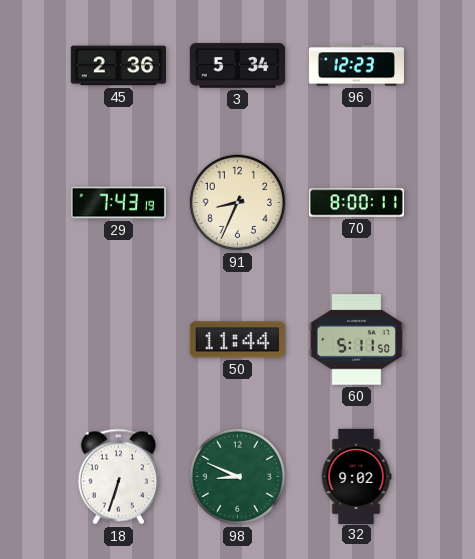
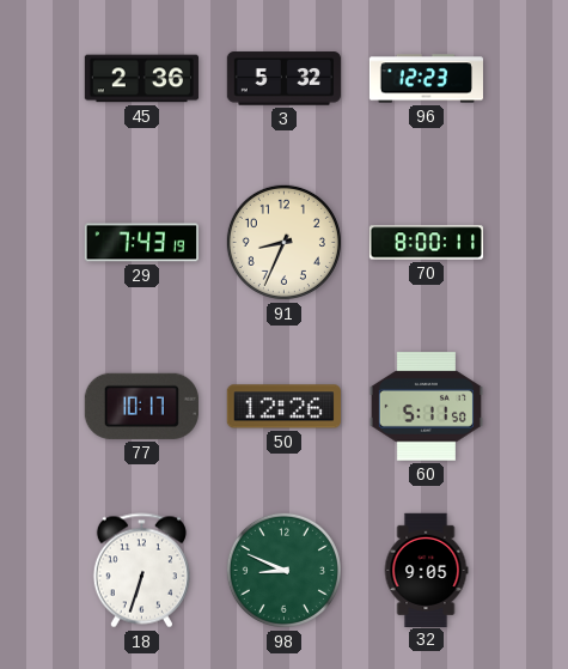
3: 5:34 -> 5:32 (283, 79)
77: none -> 10:17 (141, 406)
50: 11:44 -> 12:26 (283, 407)
32: 9:02 -> 9:05 (426, 570)
